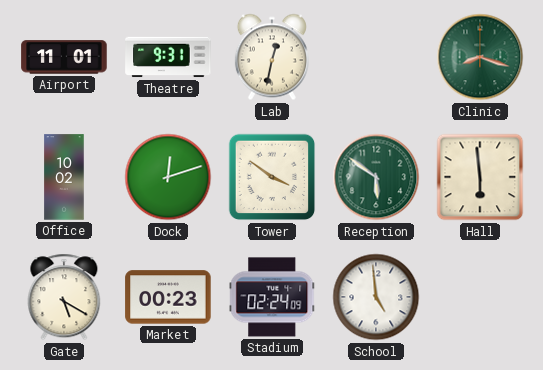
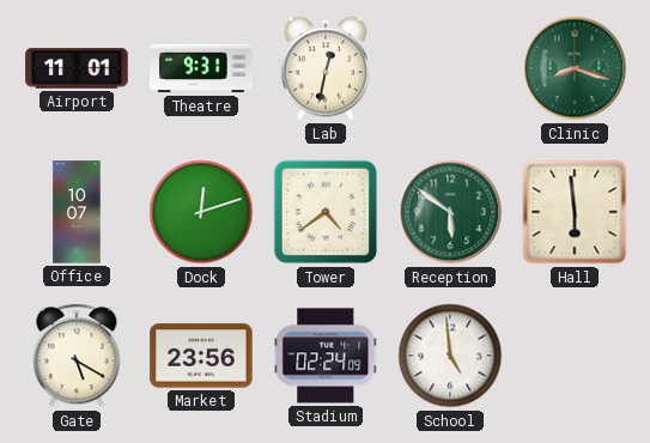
Office: 10:02 -> 10:07 (77, 212)
Tower: 3:51 -> 4:39 (326, 212)
Market: 00:23 -> 23:56 (201, 356)
